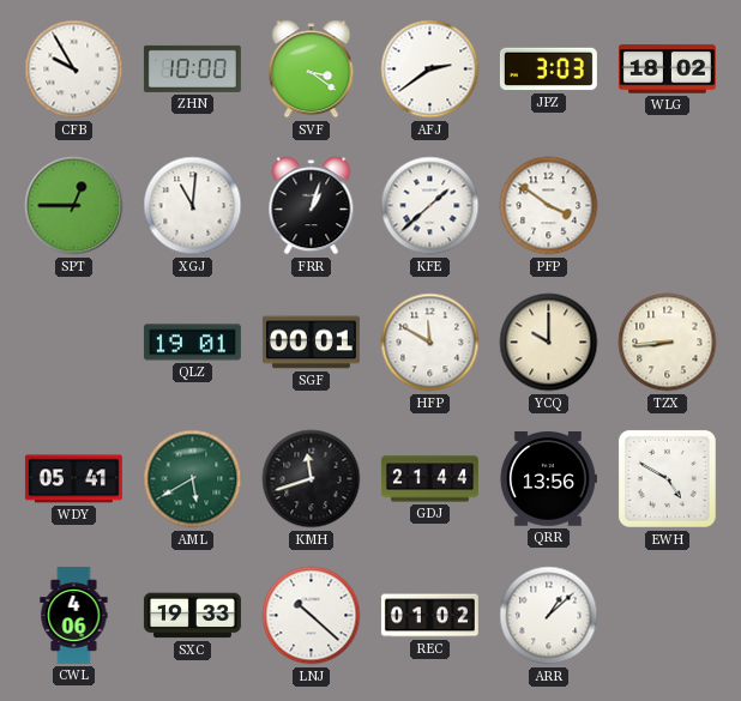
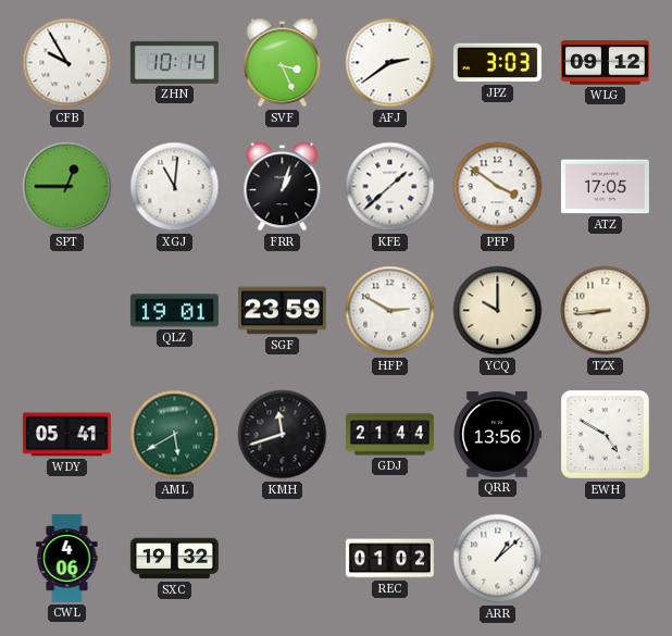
ZHN: 10:00 -> 10:14 (174, 62)
SVF: 3:21 -> 3:26 (283, 63)
WLG: 18:02 -> 09:12 (605, 63)
ATZ: none -> 17:05 (605, 187)
SGF: 00:01 -> 23:59 (282, 311)
HFP: 11:50 -> 2:50 (390, 311)
SXC: 19:33 -> 19:32 (174, 559)
LNJ: 10:22 -> none (312, 616)
